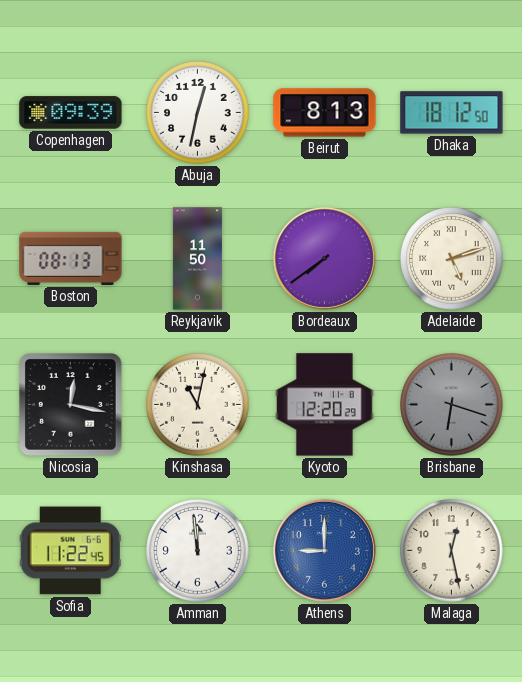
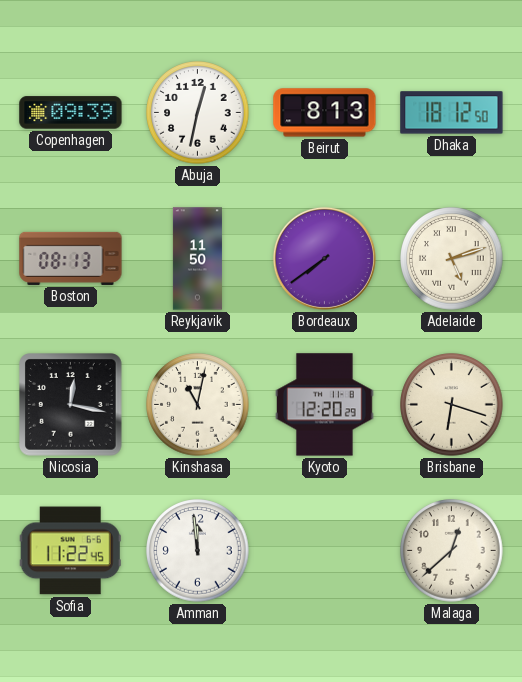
Brisbane dial: grey -> cream (452, 405)
Athens: 9:00 -> none (324, 550)
Malaga: 12:28 -> 12:38 (452, 551)
